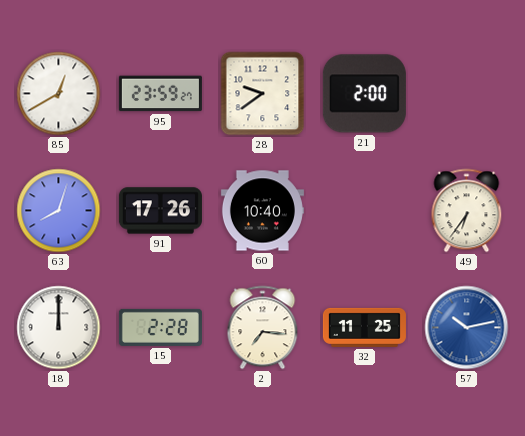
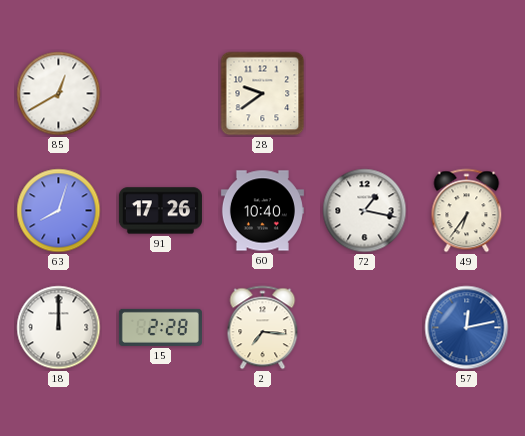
95: 23:59 -> none (160, 94)
21: 2:00 -> none (364, 94)
72: none -> 1:17 (365, 211)
32: 11:25 -> none (364, 327)
57: 10:13 -> 12:13 (467, 328)
